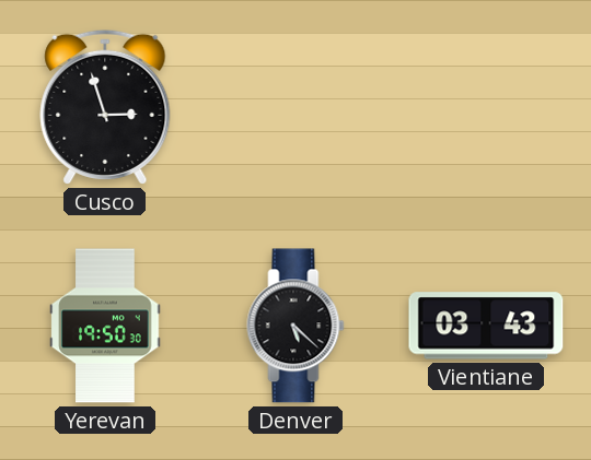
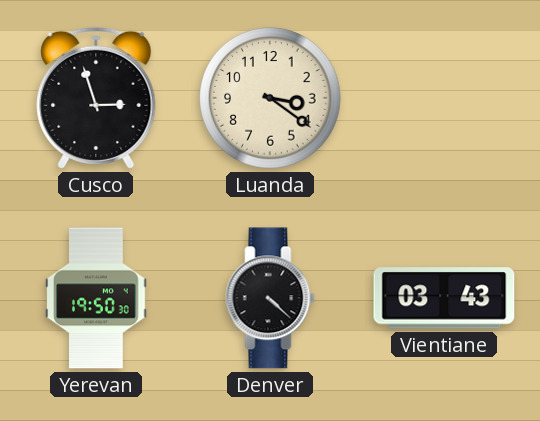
Luanda: none -> 3:21 (270, 98)
Denver: 5:22 -> 4:22 (270, 298)
